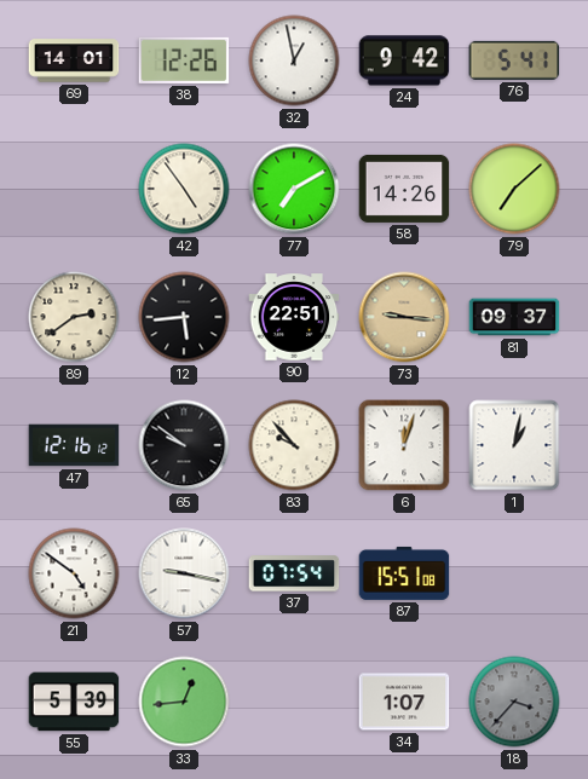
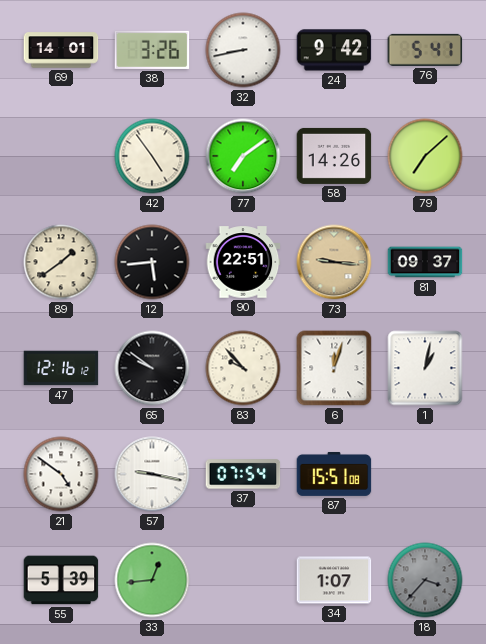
38: 12:26 -> 3:26 (152, 50)
32: 12:58 -> 8:43 (243, 50)
77: 7:10 -> 7:09 (243, 156)
89: 2:39 -> 1:39 (61, 262)
